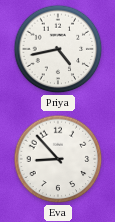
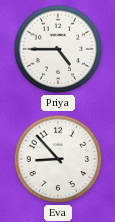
Priya: 4:43 -> 4:45 (58, 49)
